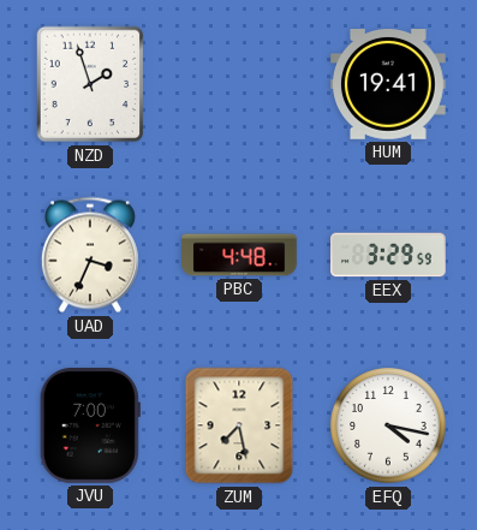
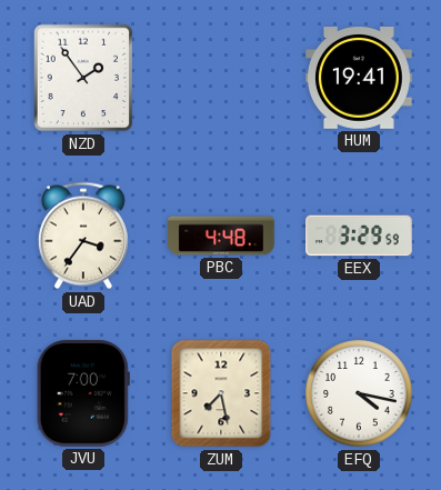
NZD: 1:57 -> 1:54 (83, 78)
UAD: 3:34 -> 3:36 (83, 236)
